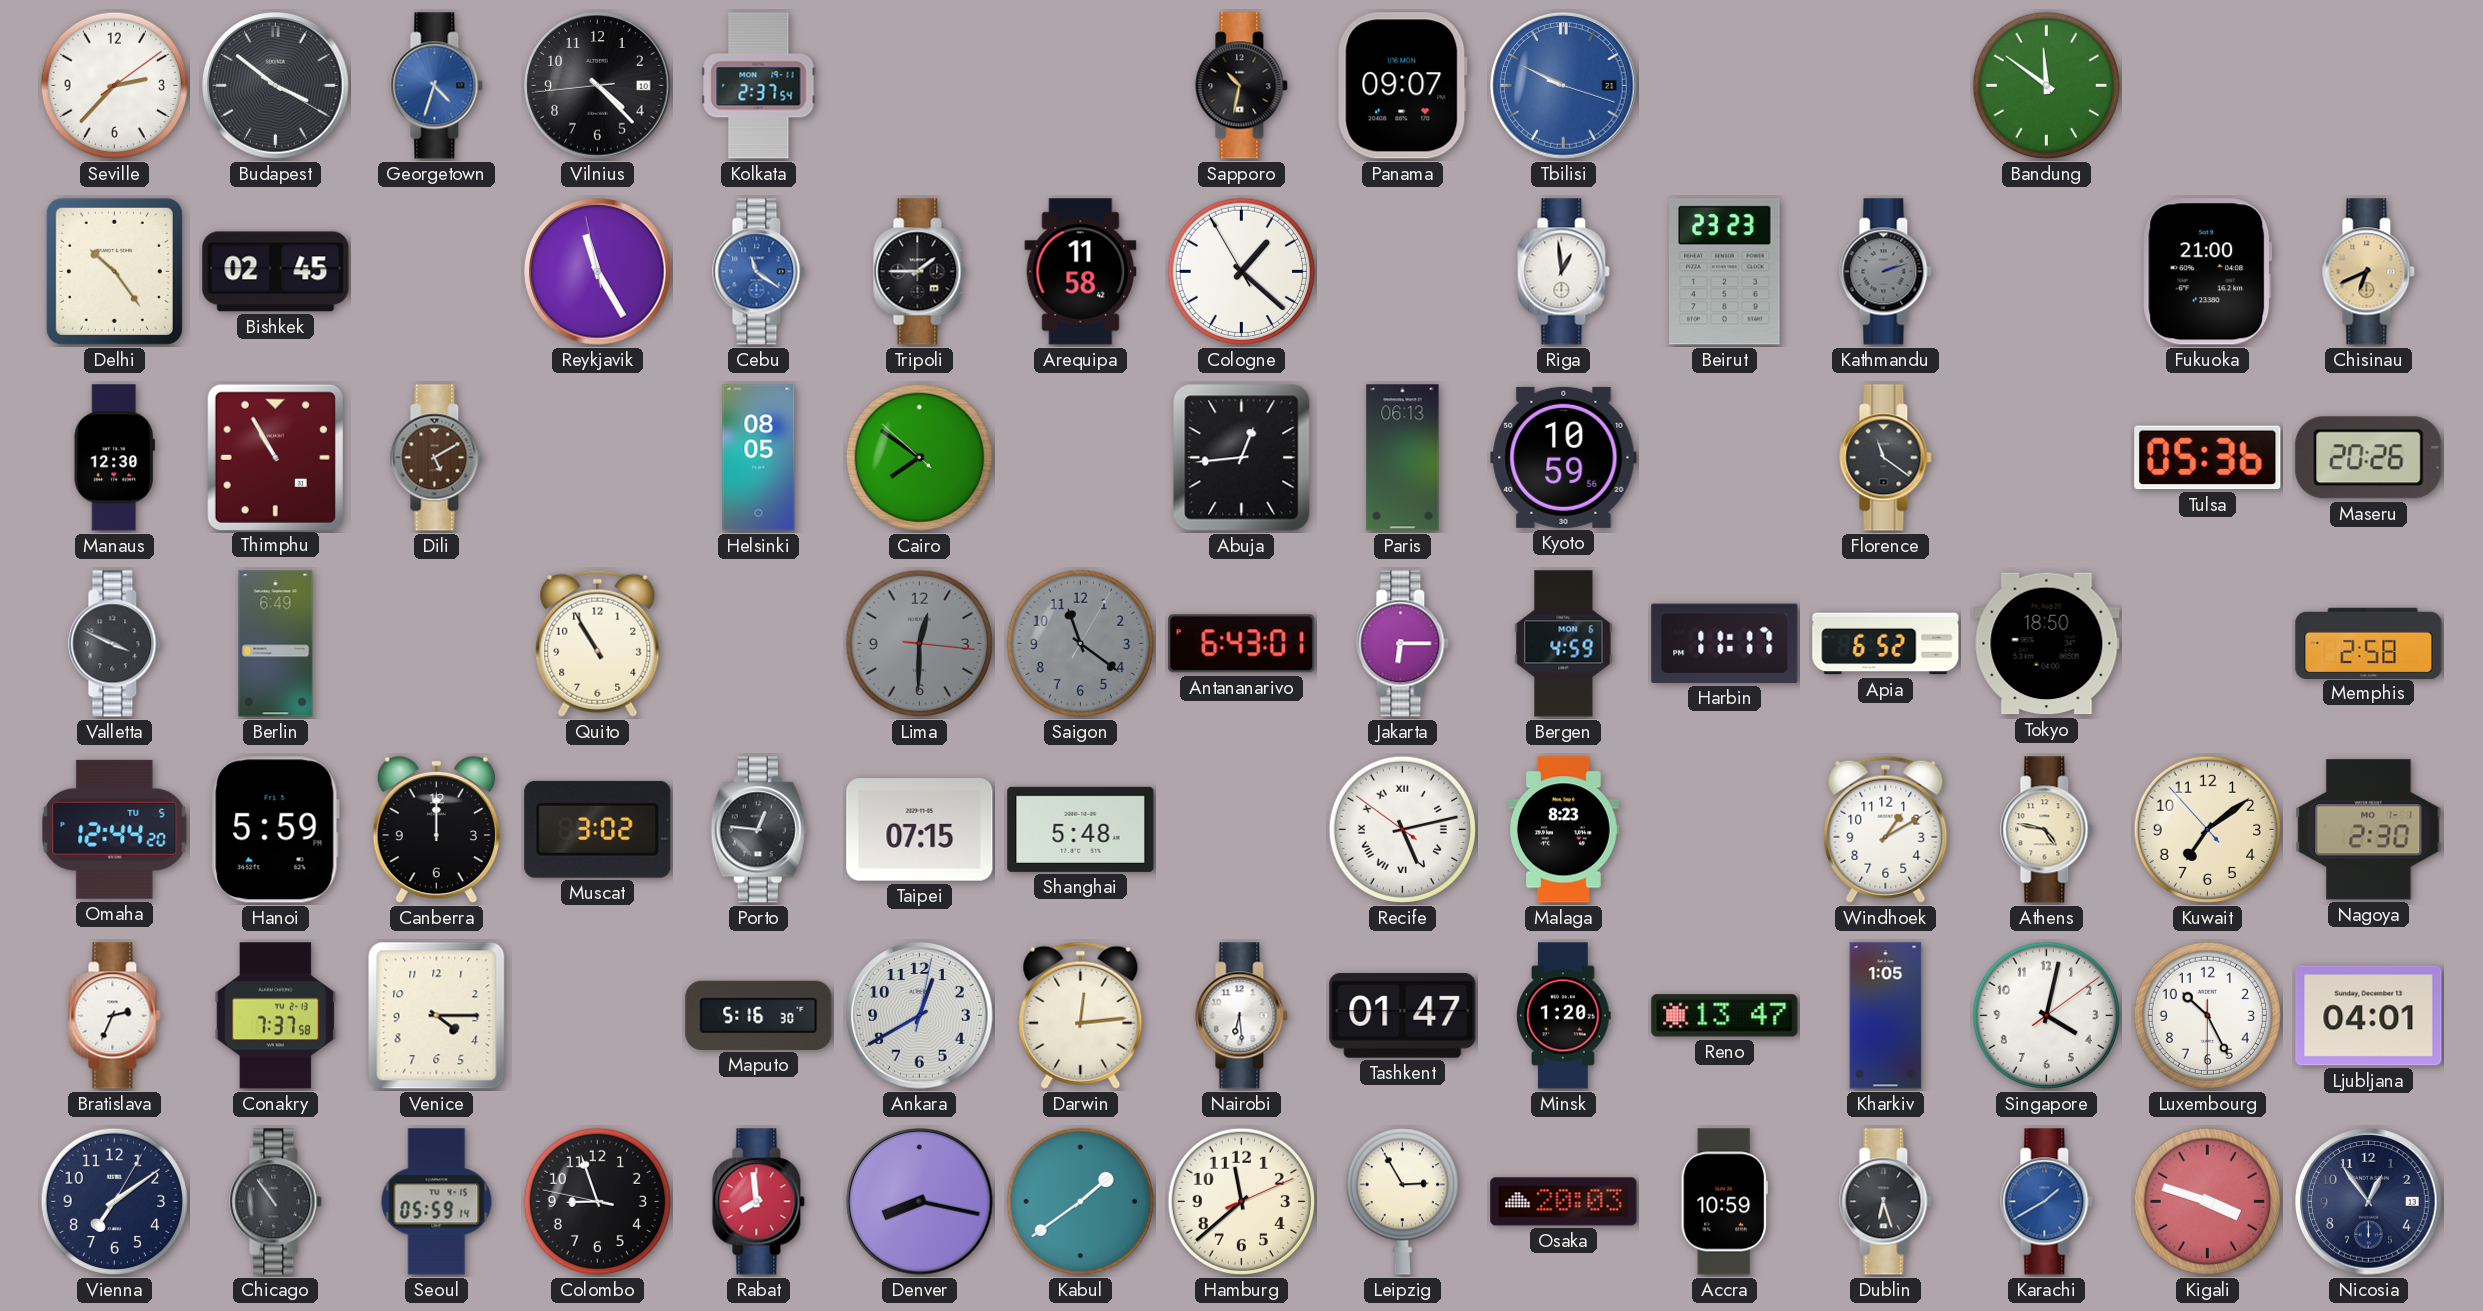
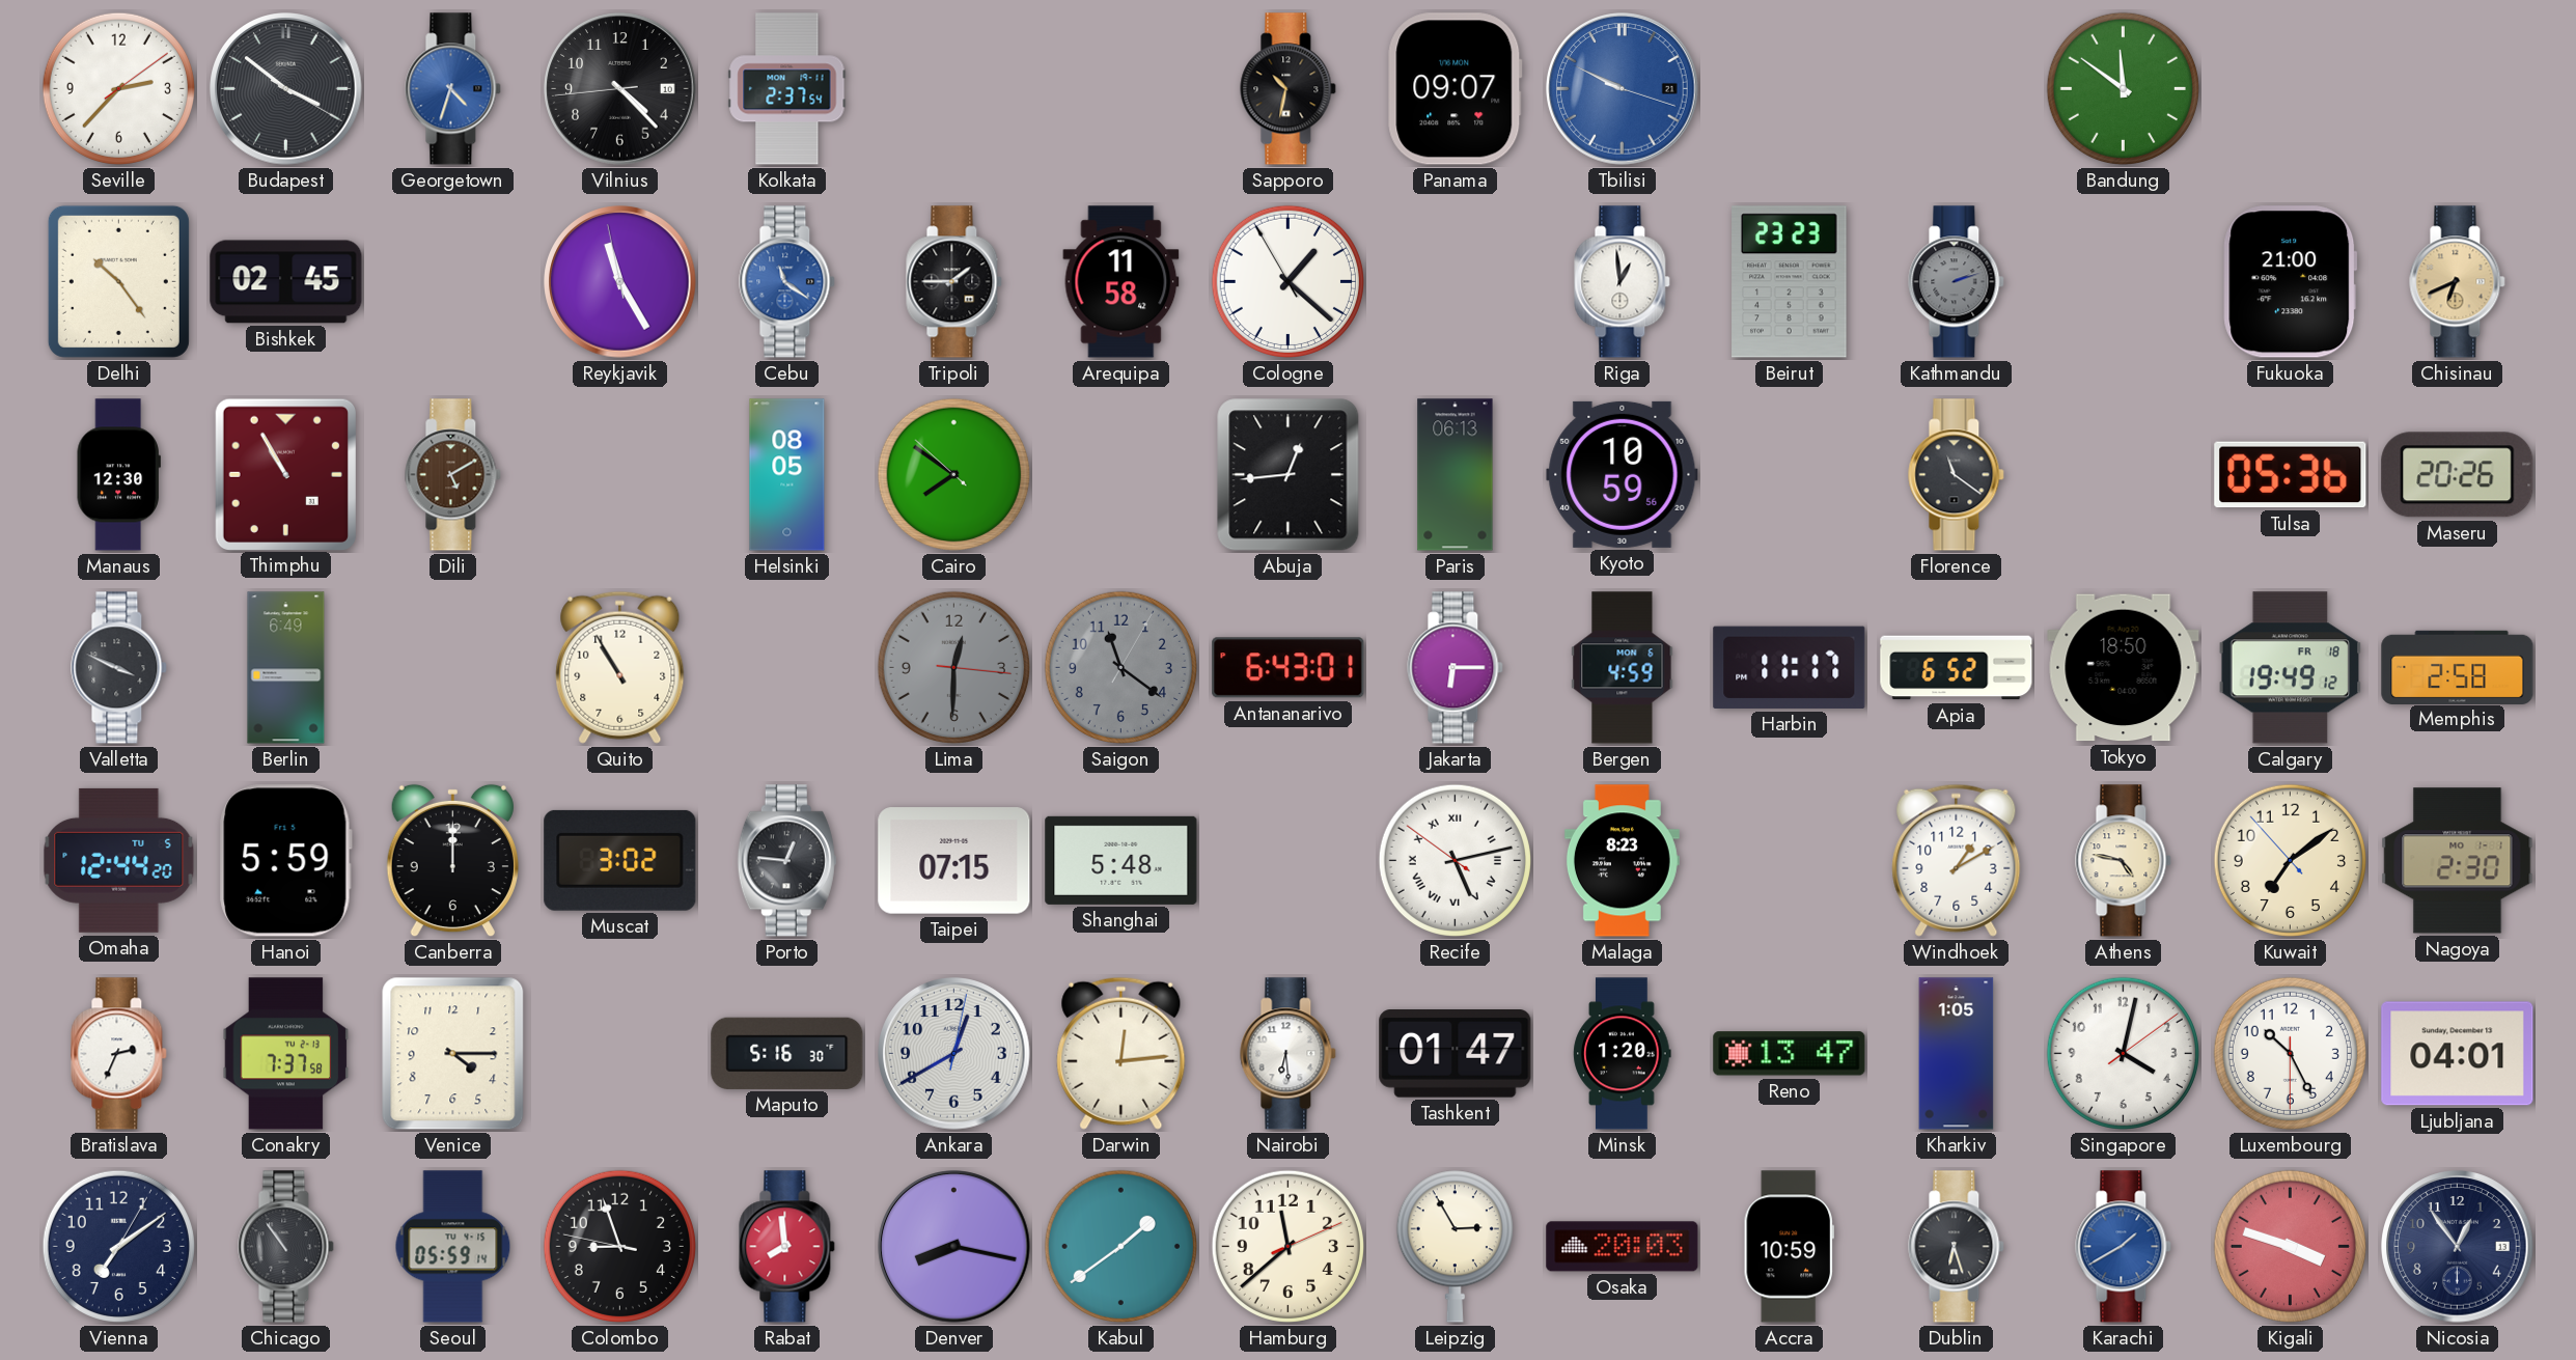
Calgary: none -> 19:49 (2291, 668)
